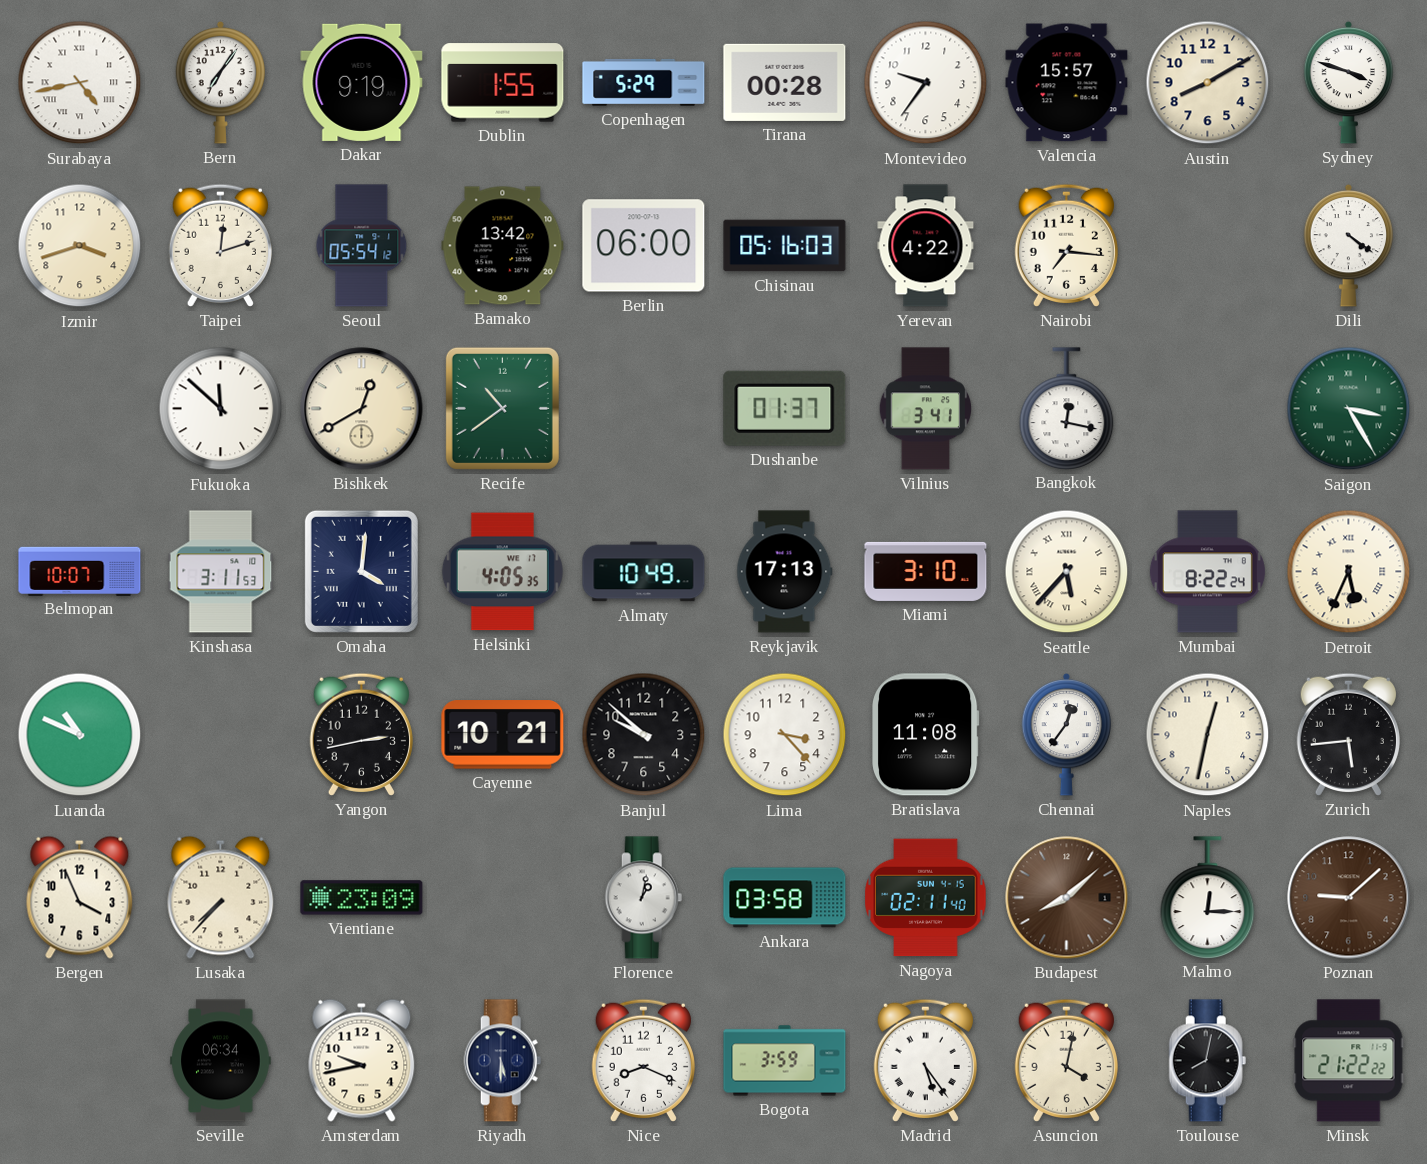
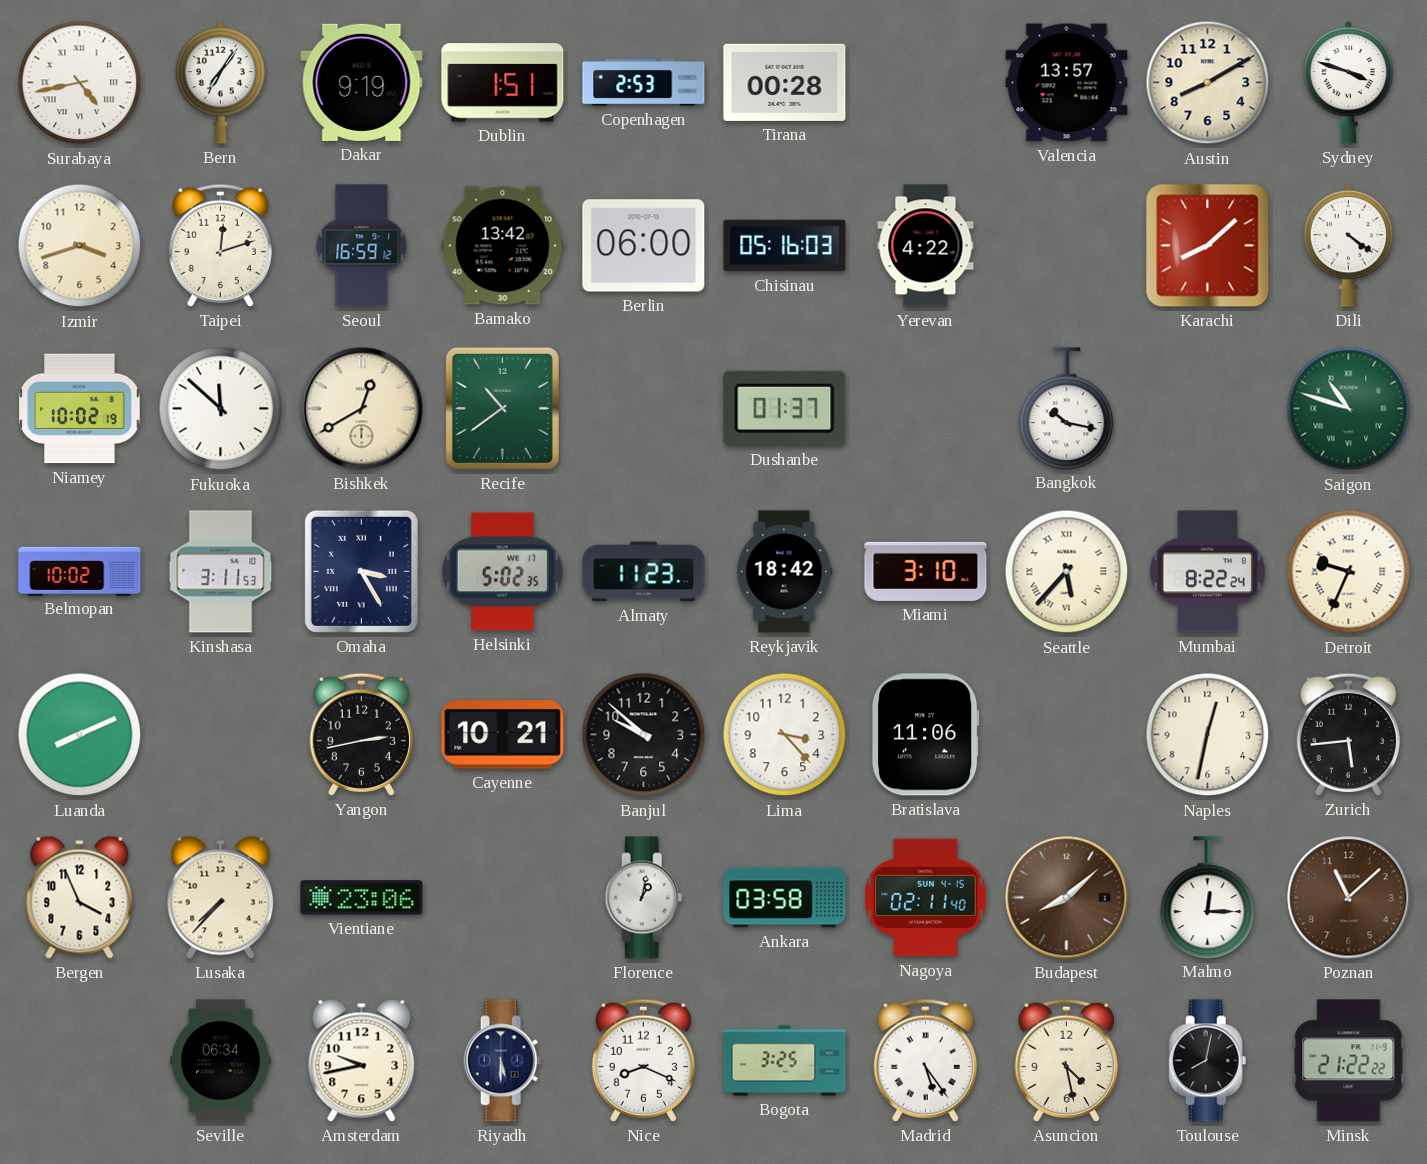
Dublin: 1:55 -> 1:51 (503, 83)
Copenhagen: 5:29 -> 2:53 (644, 82)
Montevideo: 9:36 -> none (926, 83)
Valencia: 15:57 -> 13:57 (1067, 83)
Seoul: 05:54 -> 16:59 (362, 246)
Nairobi: 7:16 -> none (1066, 245)
Karachi: none -> 8:08 (1208, 246)
Niamey: none -> 10:02 (80, 409)
Vilnius: 3:41 -> none (926, 409)
Bangkok: 12:17 -> 10:17 (1067, 408)
Saigon: 3:25 -> 10:48 (1349, 409)
Belmopan: 10:07 -> 10:02 (80, 571)
Omaha: 4:01 -> 3:25 (361, 571)
Helsinki: 4:05 -> 5:02 (502, 572)
Almaty: 10:49 -> 11:23 (644, 572)
Reykjavik: 17:13 -> 18:42 (785, 572)
Detroit: 5:34 -> 9:34 (1349, 572)
Luanda: 10:49 -> 8:11 (80, 735)
Bratislava: 11:08 -> 11:06 (926, 735)
Chennai: 12:36 -> none (1067, 734)
Vientiane: 23:09 -> 23:06 (362, 898)
Poznan: 9:08 -> 11:08 (1349, 898)
Bogota: 3:59 -> 3:25 (785, 1061)
Asuncion: 4:02 -> 4:28 (1066, 1060)
